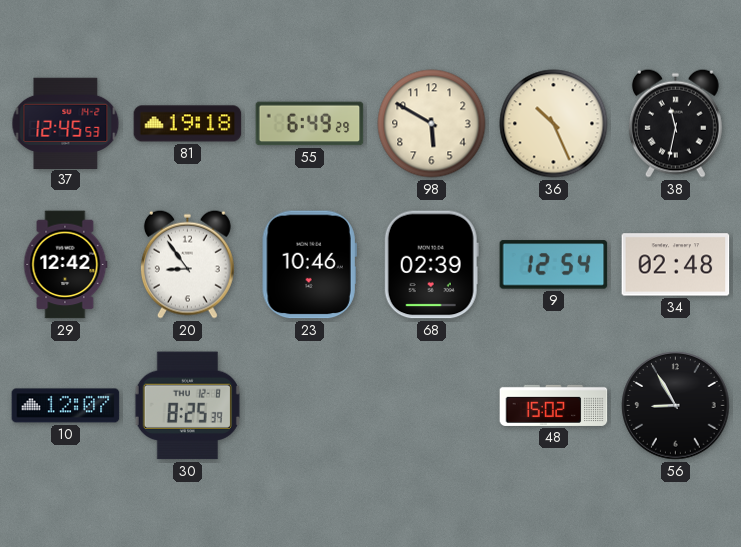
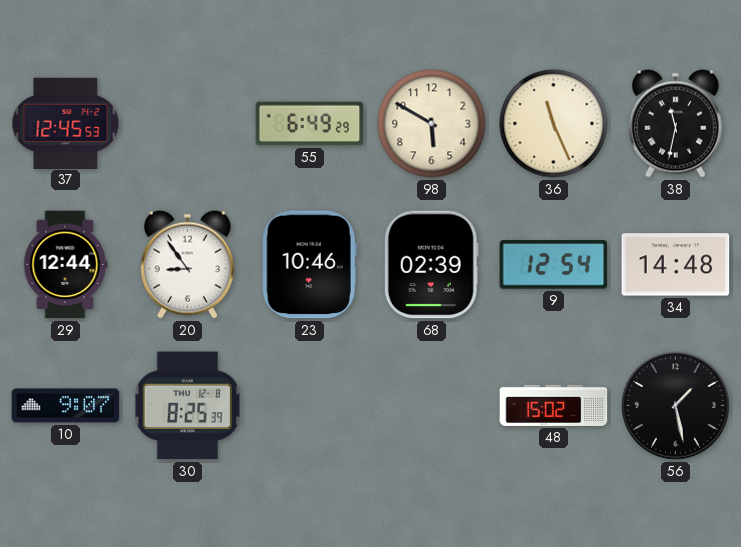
81: 19:18 -> none (188, 124)
36: 10:26 -> 11:26 (554, 124)
29: 12:42 -> 12:44 (65, 265)
34: 02:48 -> 14:48 (676, 265)
10: 12:07 -> 9:07 (66, 406)
56: 8:55 -> 1:28 (676, 406)
